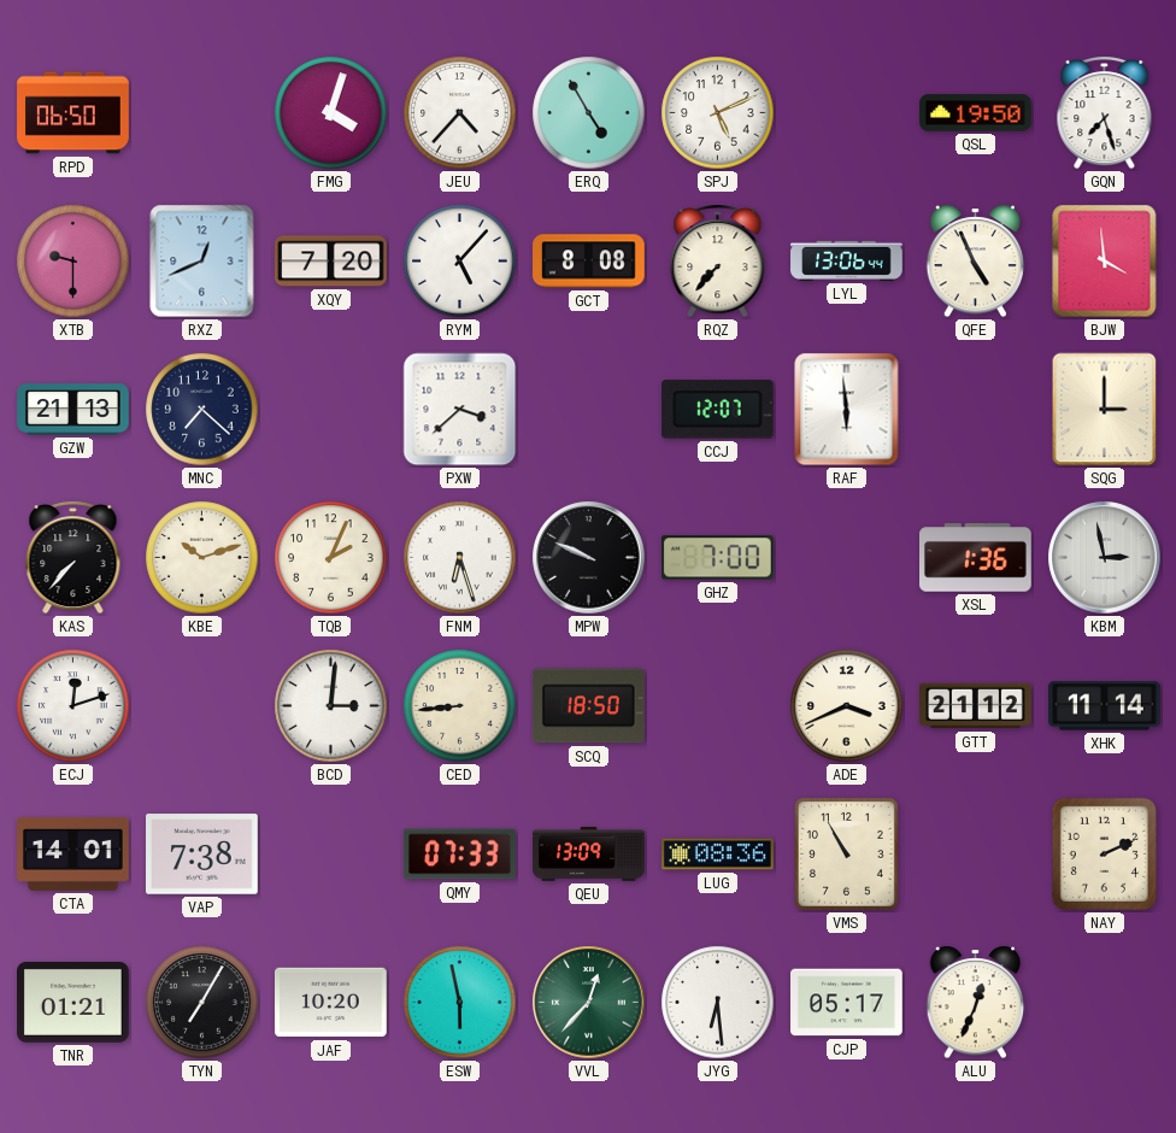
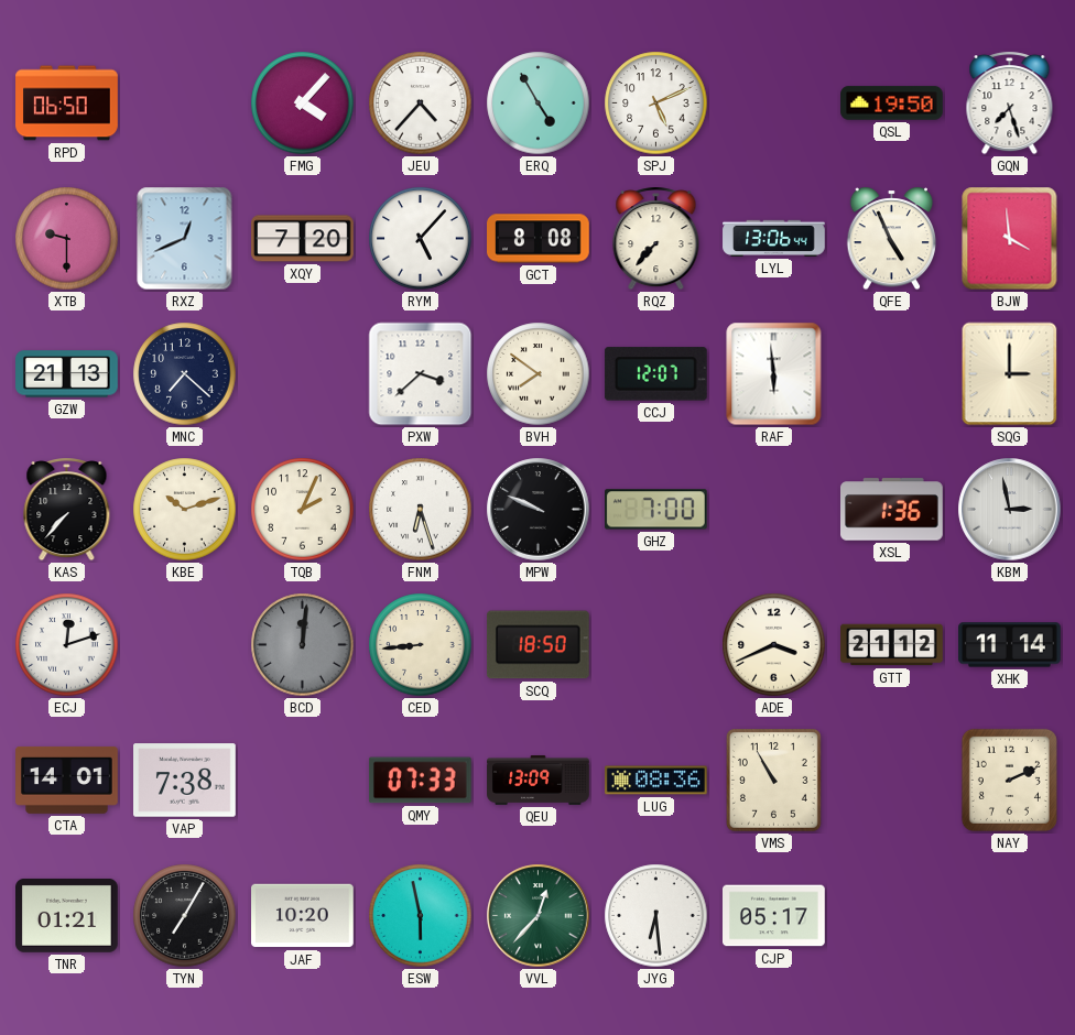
FMG: 4:03 -> 4:07 (303, 103)
BVH: none -> 7:51 (539, 374)
BCD: 3:01 -> 12:01 (303, 645)
BCD dial: white -> grey (303, 645)
ALU: 12:34 -> none (976, 1003)
